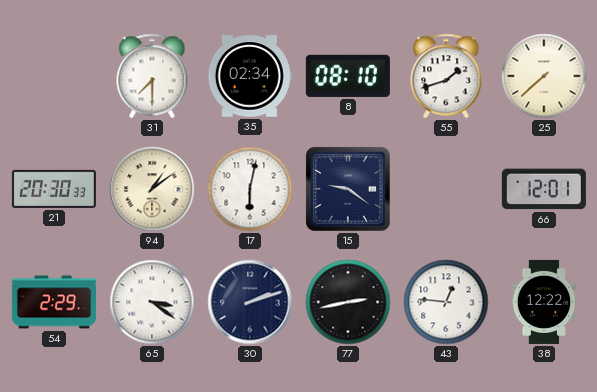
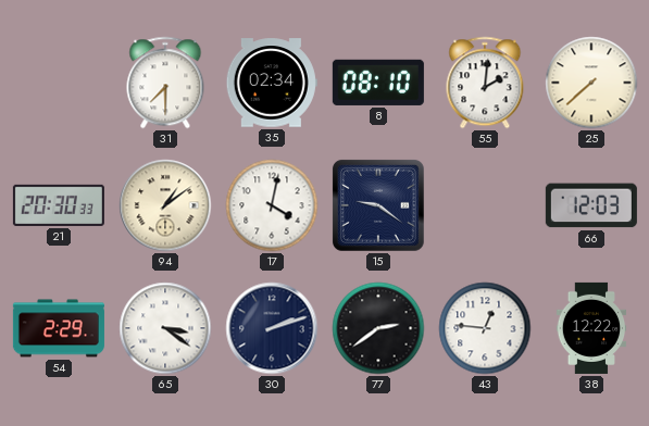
55: 1:42 -> 2:01 (485, 83)
17: 6:02 -> 4:02 (272, 205)
66: 12:01 -> 12:03 (591, 205)
77: 2:43 -> 2:39 (378, 328)
